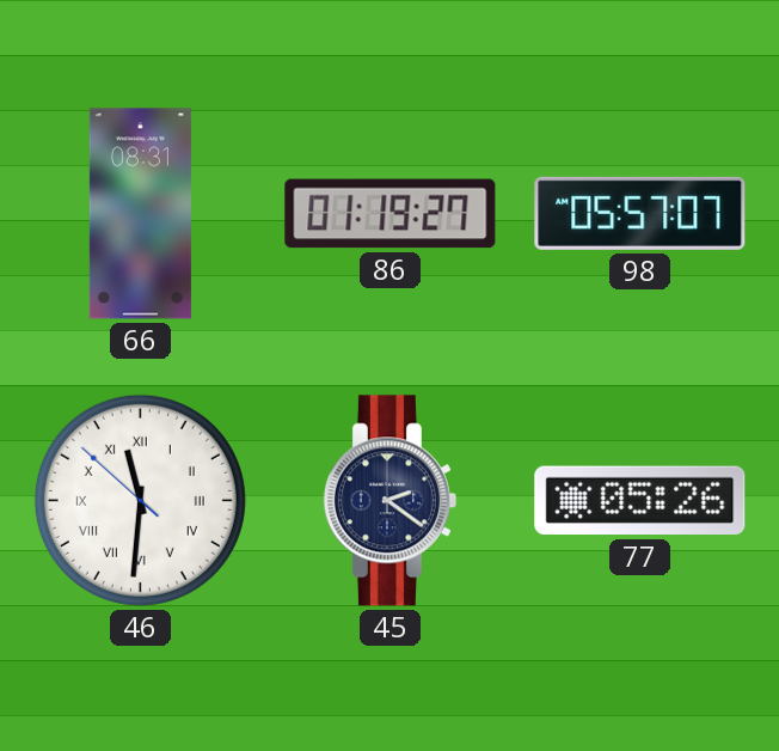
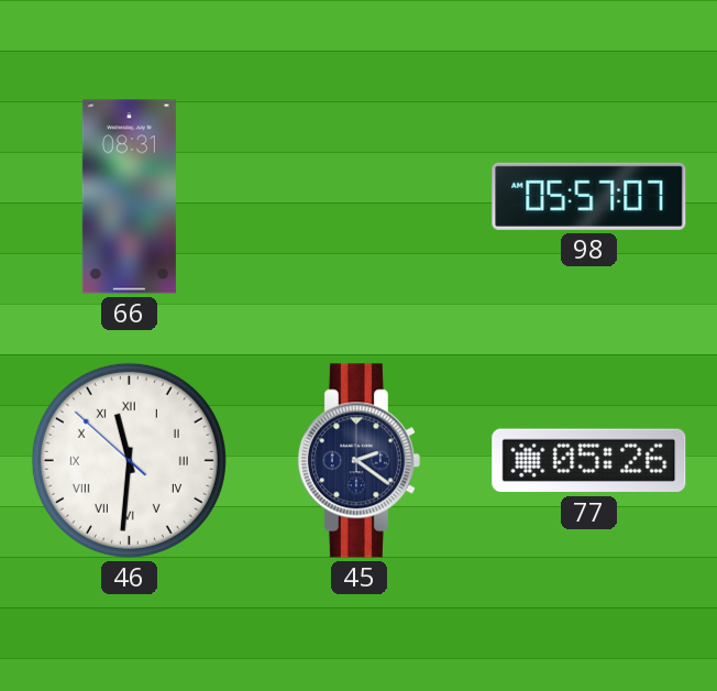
86: 01:19 -> none (391, 214)
